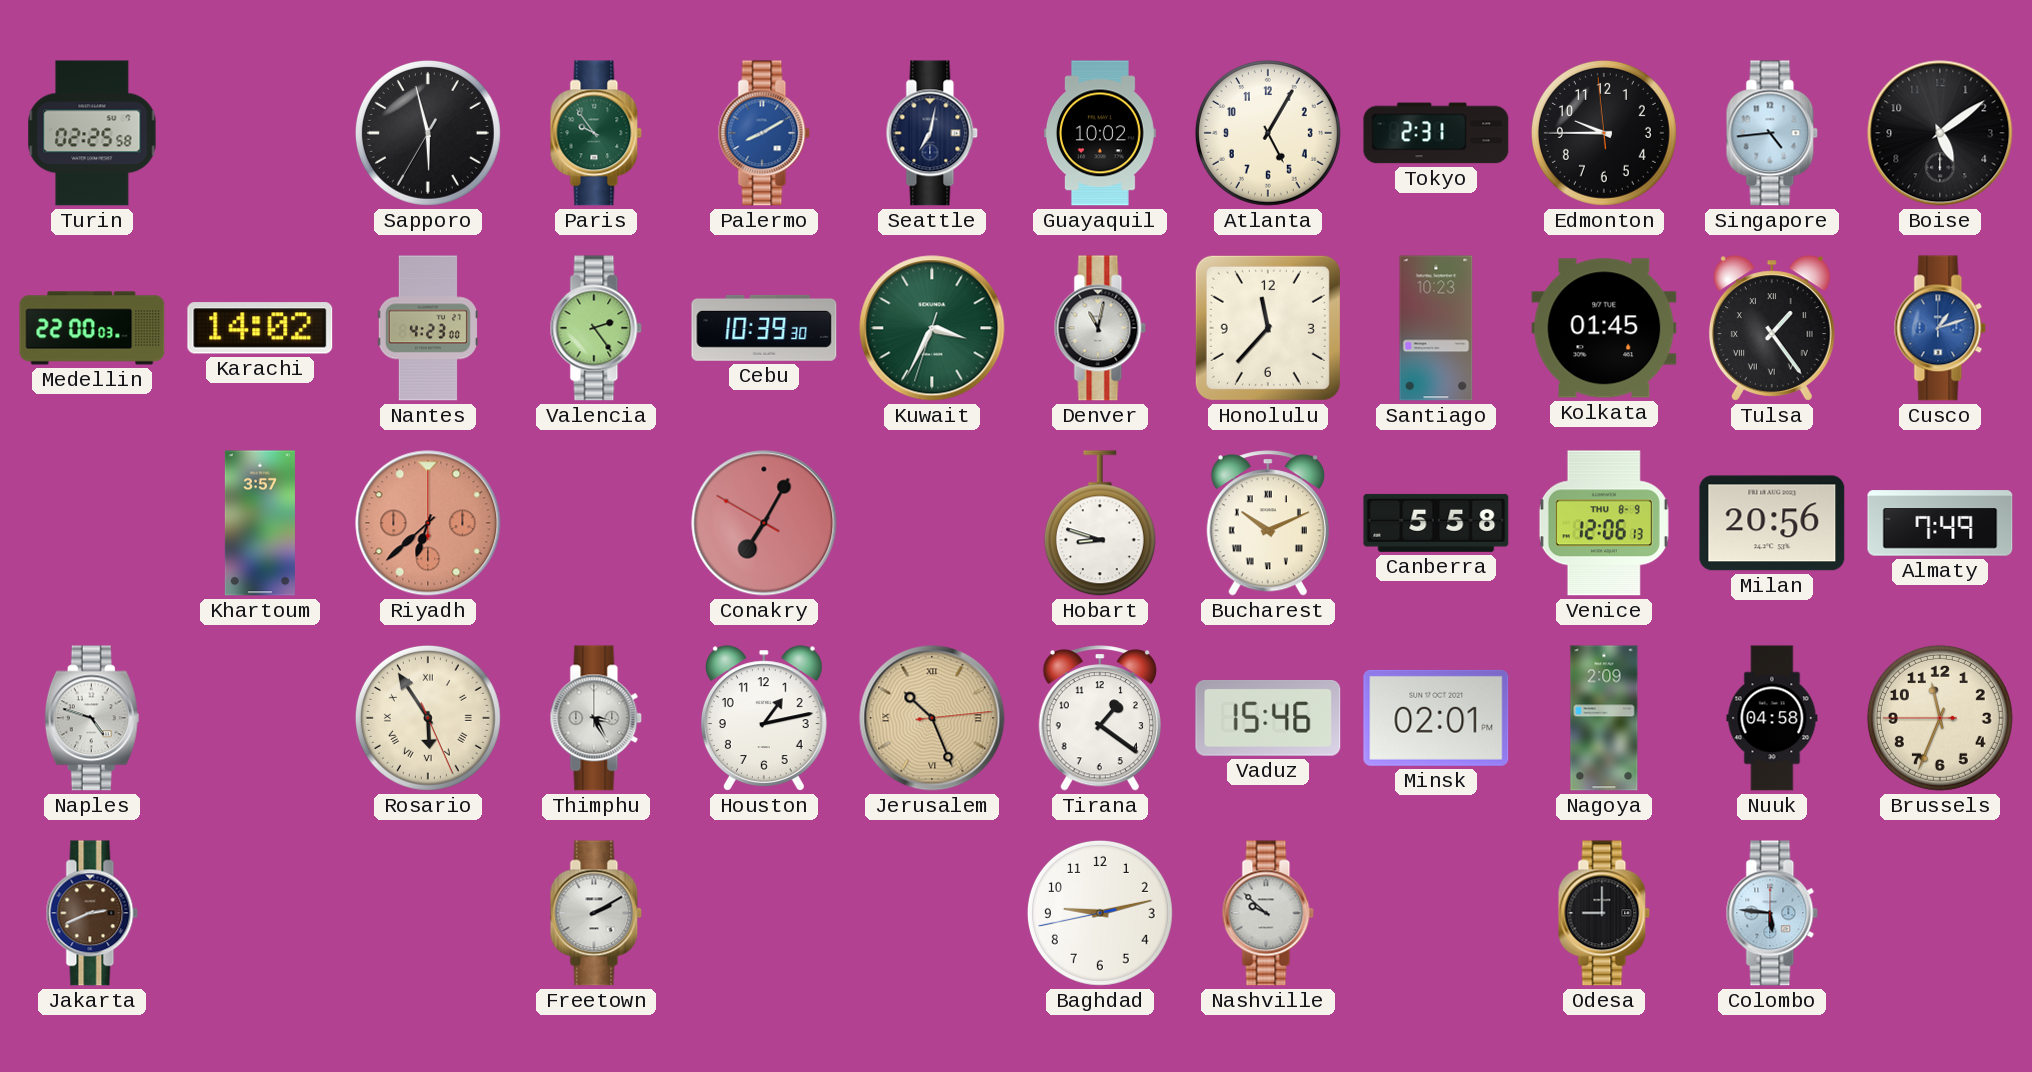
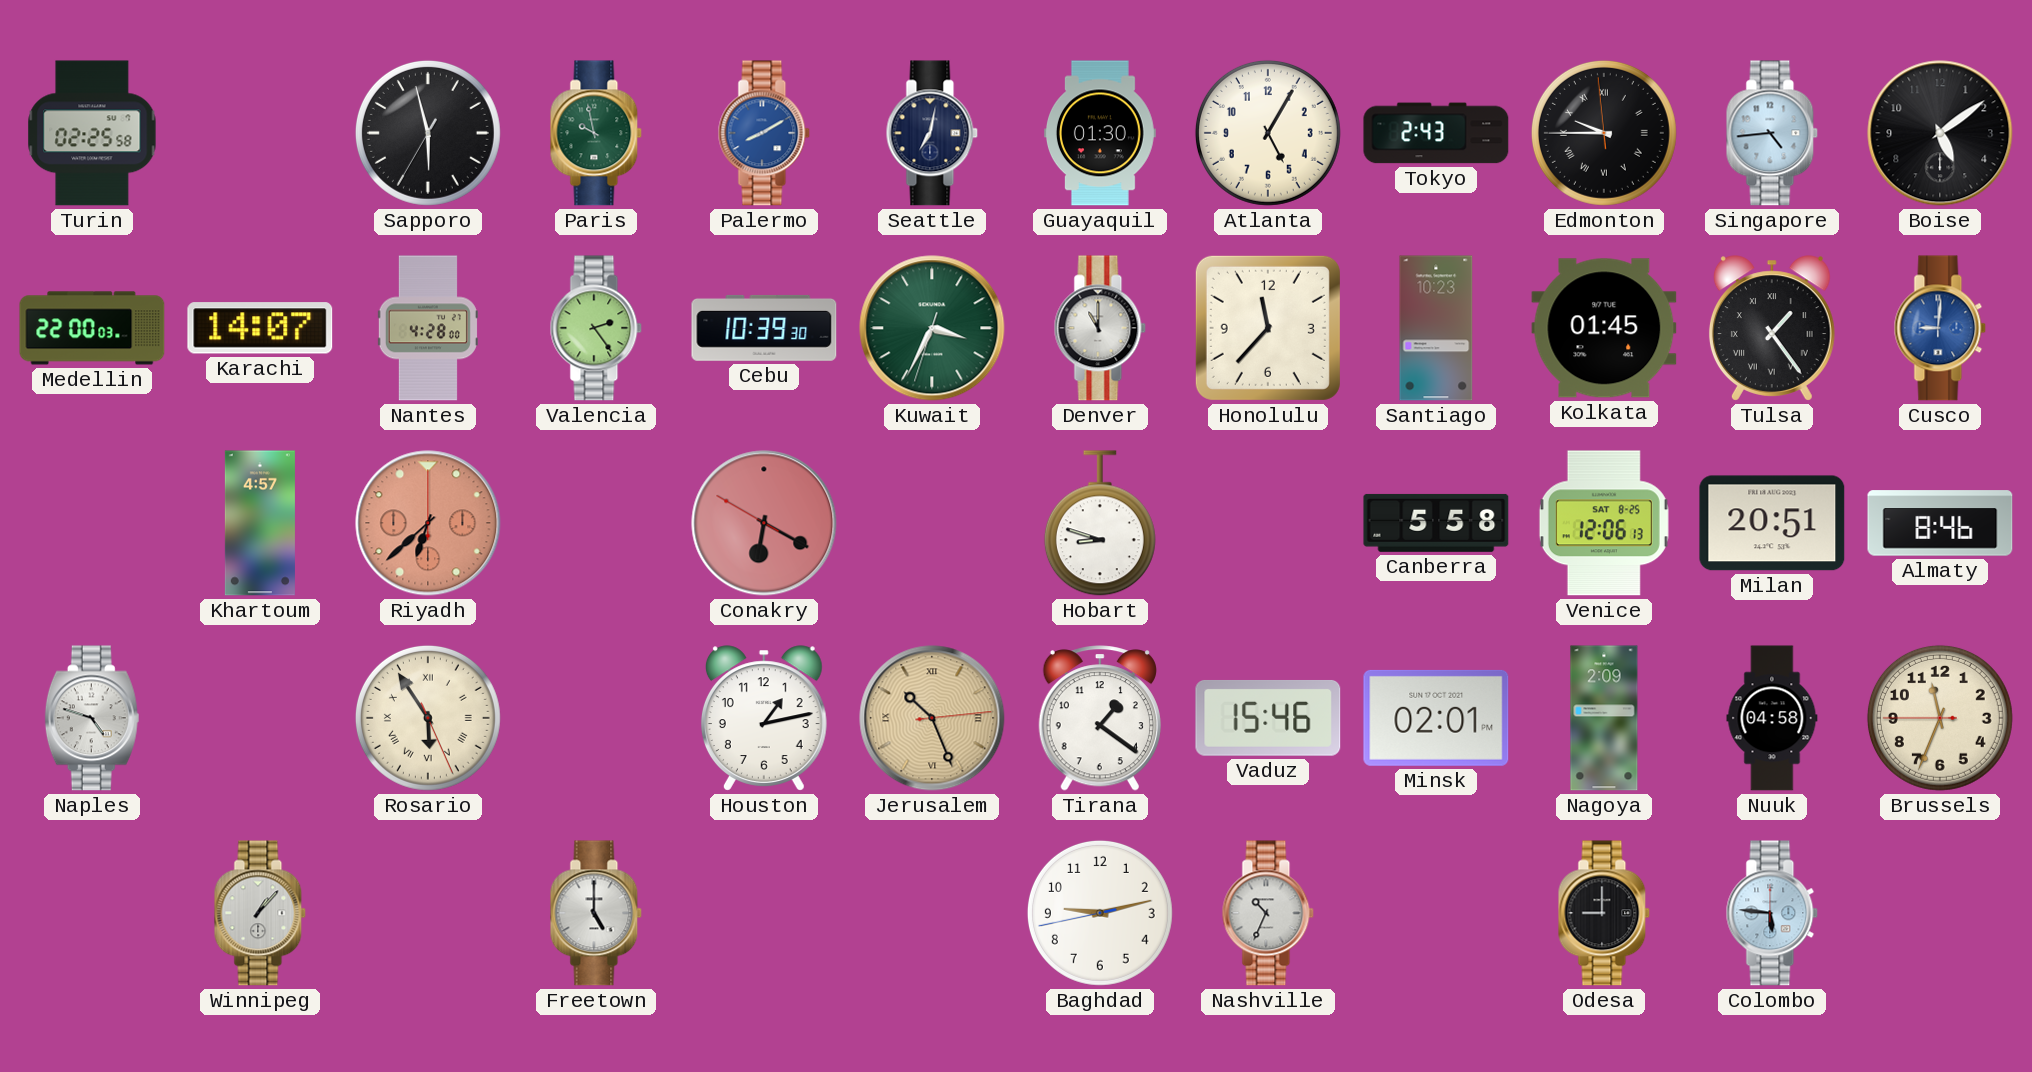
Paris: 9:54 -> 9:58 (596, 133)
Guayaquil: 10:02 -> 01:30 (1100, 133)
Tokyo: 2:31 -> 2:43 (1436, 133)
Edmonton numerals: Arabic -> Roman (1604, 133)
Karachi: 14:02 -> 14:07 (260, 328)
Nantes: 4:23 -> 4:28 (428, 328)
Denver: 11:02 -> 11:00 (1100, 328)
Cusco: 1:12 -> 9:01 (1940, 328)
Khartoum: 3:57 -> 4:57 (260, 523)
Conakry: 7:04 -> 6:19 (764, 523)
Bucharest: 10:11 -> none (1268, 523)
Venice date: THU 8-9 -> SAT 8-25 (1604, 523)
Milan: 20:56 -> 20:51 (1772, 523)
Almaty: 7:49 -> 8:46 (1940, 523)
Thimphu: 3:25 -> none (596, 718)
Jakarta: 2:41 -> none (92, 913)
Winnipeg: none -> 1:07 (260, 913)
Freetown: 2:10 -> 5:00 (596, 913)
Nashville: 9:52 -> 10:34 (1268, 913)
